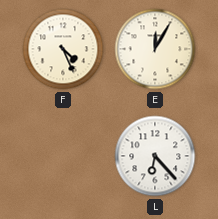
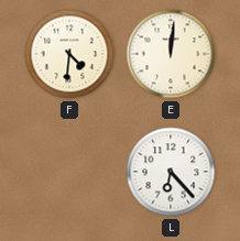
F: 4:26 -> 4:31 (69, 54)
E: 12:05 -> 12:01 (171, 54)
